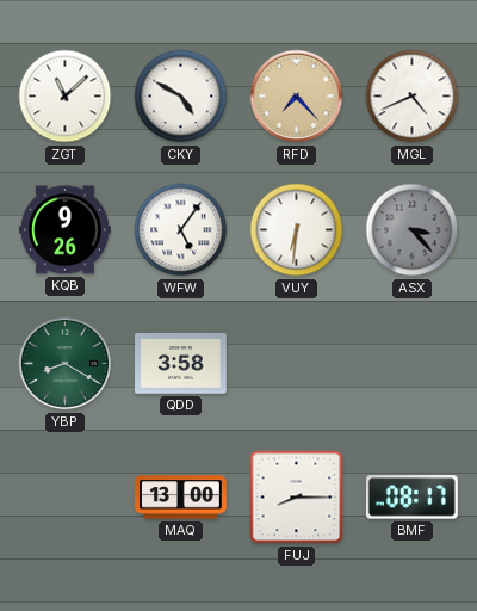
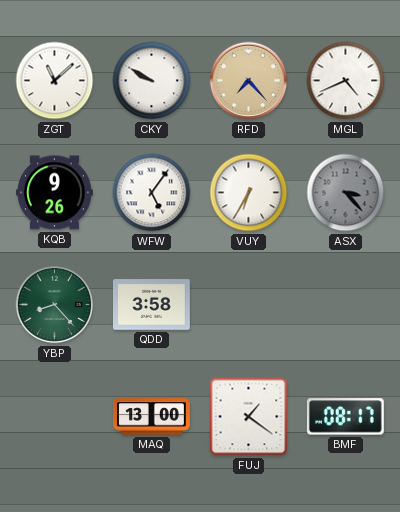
CKY: 4:50 -> 9:50 (152, 81)
VUY: 6:31 -> 6:35 (249, 193)
YBP: 8:20 -> 8:23 (55, 305)
FUJ: 8:15 -> 1:21 (249, 417)
